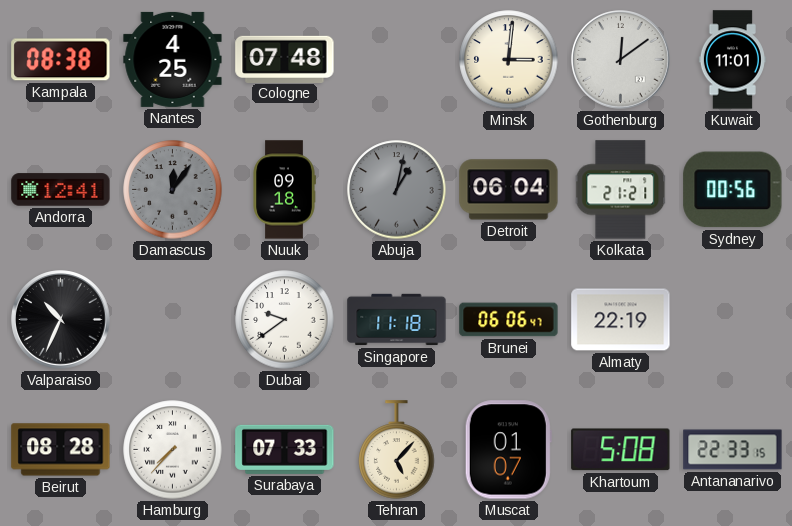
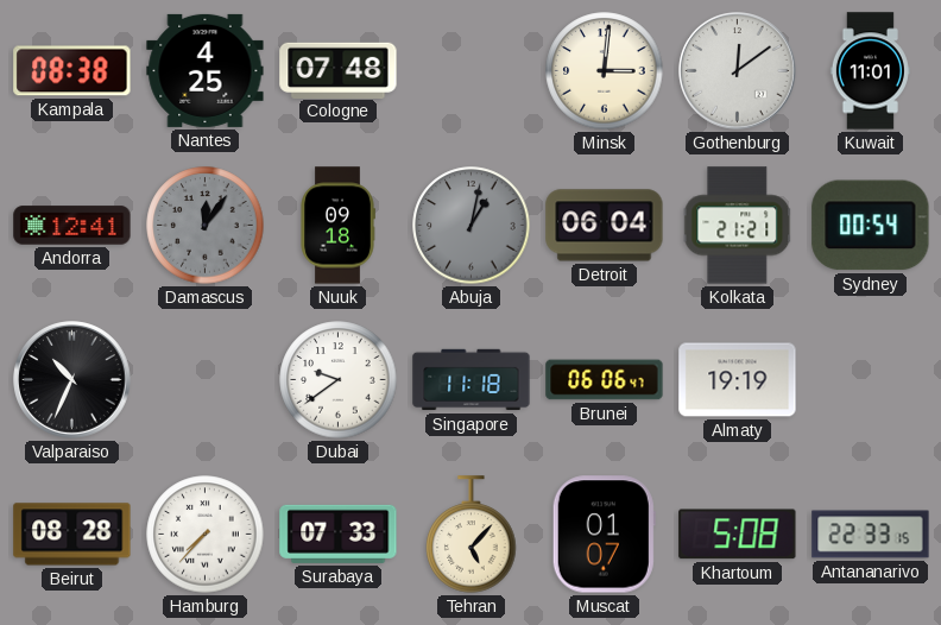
Sydney: 00:56 -> 00:54 (871, 226)
Almaty: 22:19 -> 19:19 (738, 380)
